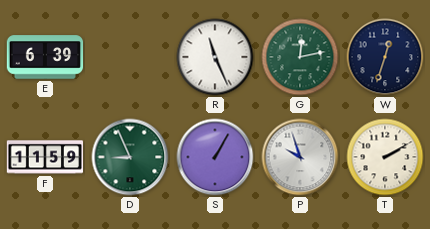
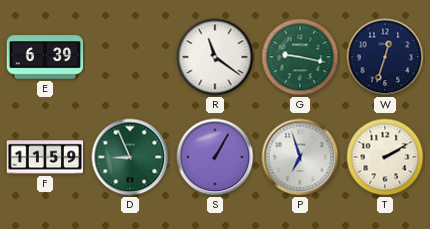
R: 11:26 -> 11:21 (215, 57)
G: 12:13 -> 9:17 (300, 57)
P: 9:57 -> 6:57 (300, 157)
